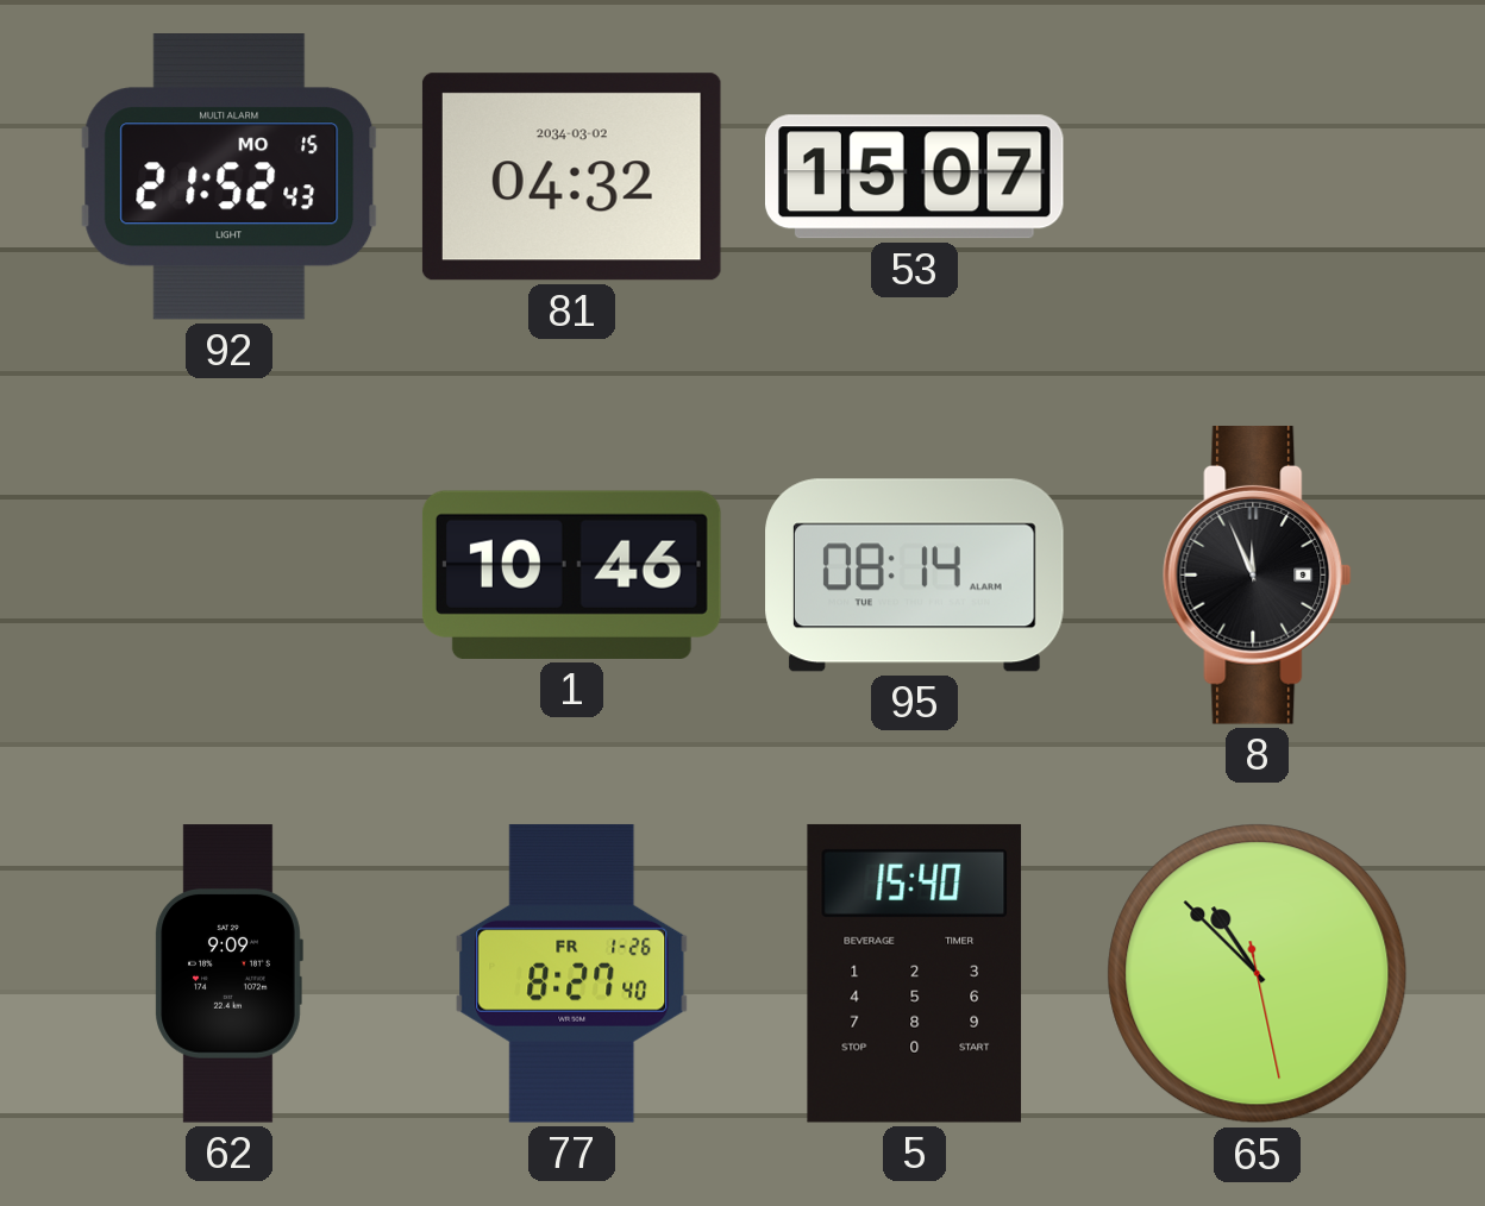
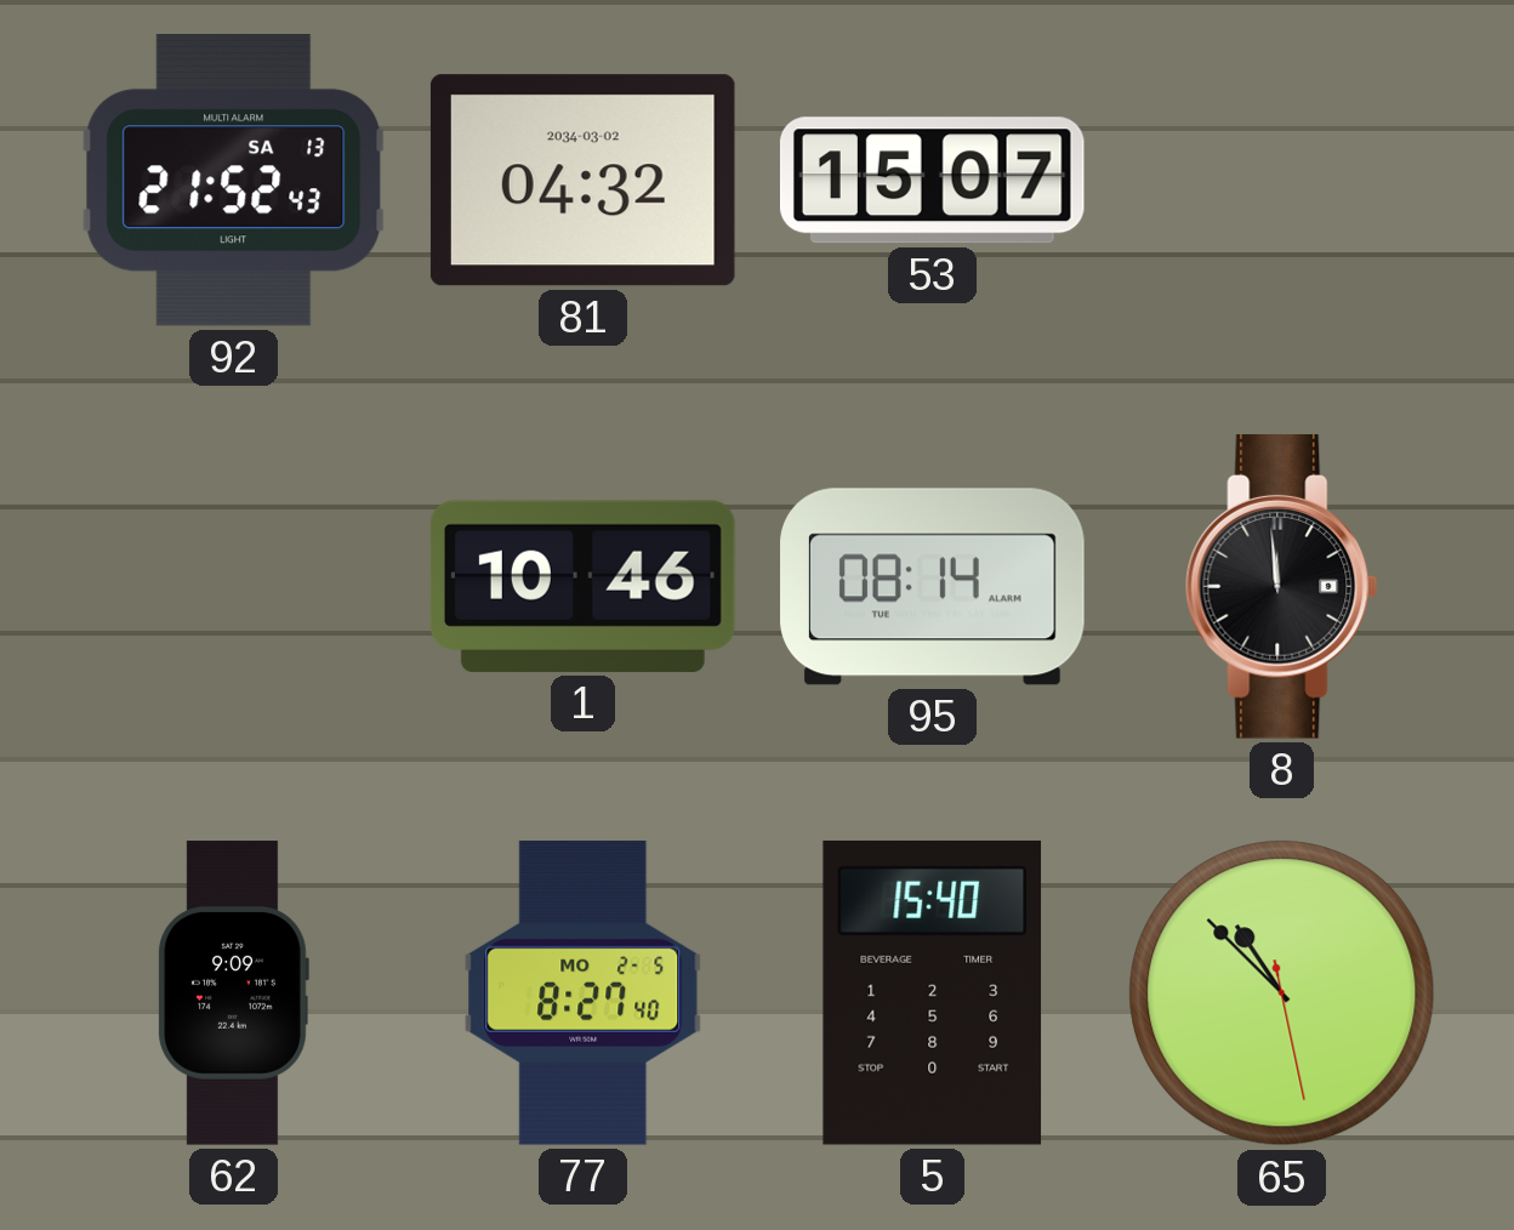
92 date: MO 15 -> SA 13 (234, 181)
8: 11:56 -> 11:59 (1282, 587)
77 date: FR 1-26 -> MO 2-5 (584, 993)
